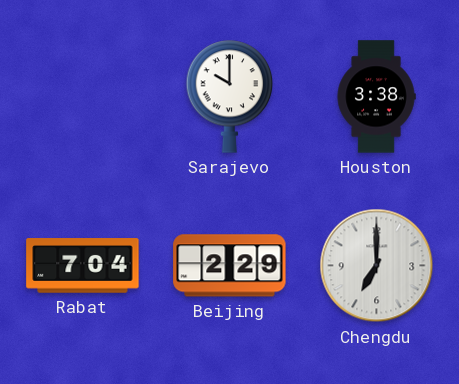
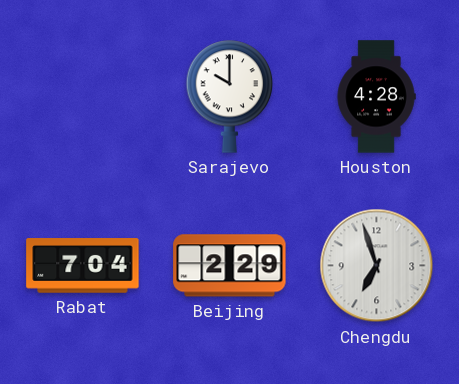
Houston: 3:38 -> 4:28 (376, 97)
Chengdu: 7:00 -> 6:57 (377, 266)
